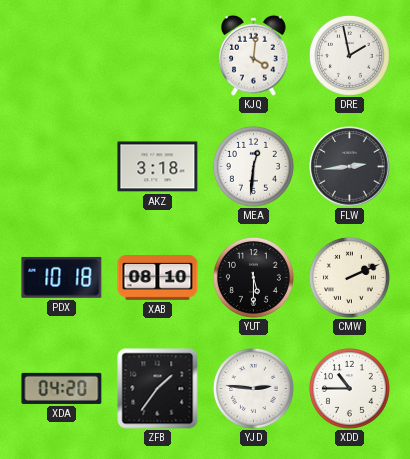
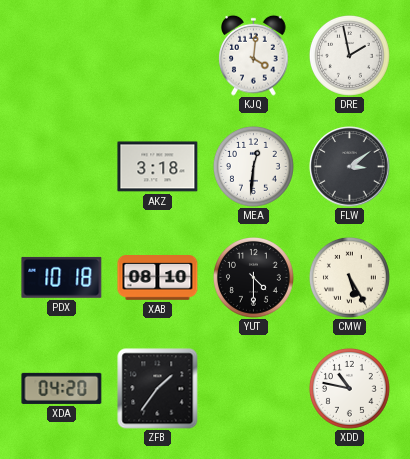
FLW: 2:44 -> 3:09 (350, 167)
YUT: 5:30 -> 4:30 (253, 277)
CMW: 2:11 -> 5:25 (349, 277)
YJD: 2:46 -> none (253, 388)
XDD: 10:45 -> 10:47 (349, 388)
